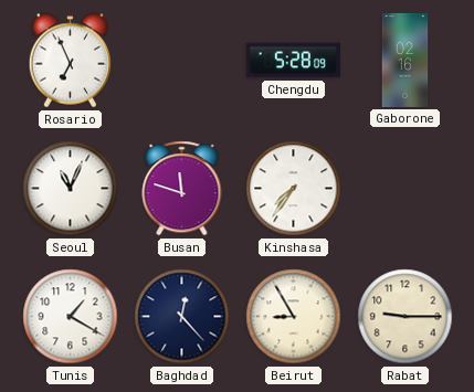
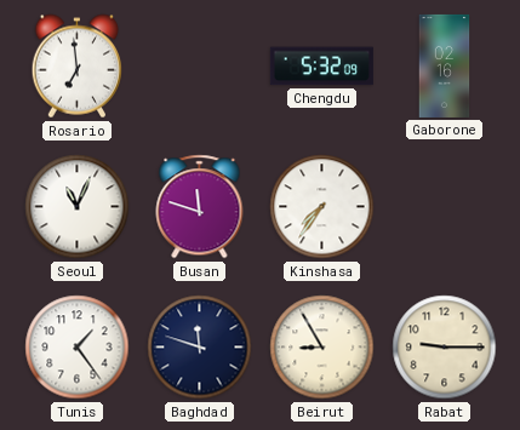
Rosario: 6:56 -> 6:59 (78, 67)
Chengdu: 5:28 -> 5:32 (321, 67)
Tunis: 1:20 -> 1:24 (78, 348)
Baghdad: 12:23 -> 11:48 (200, 348)
